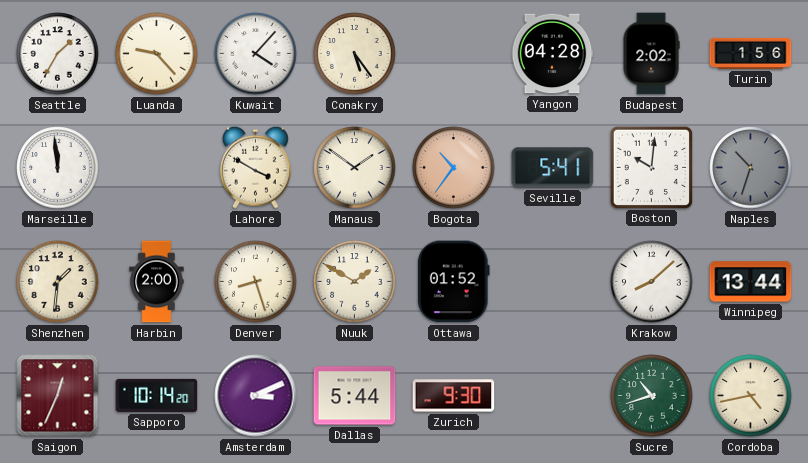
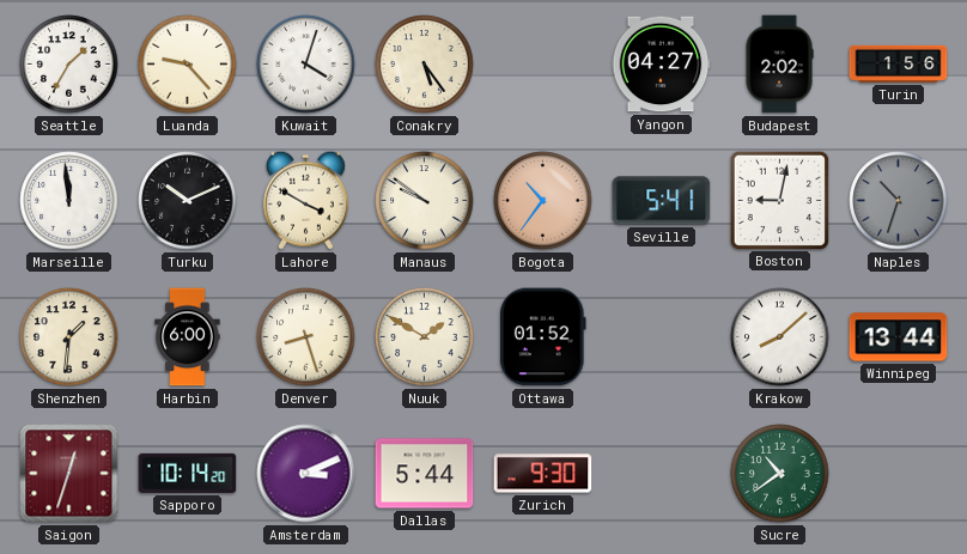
Kuwait: 4:07 -> 4:03 (306, 65)
Yangon: 04:28 -> 04:27 (661, 65)
Turku: none -> 10:11 (188, 201)
Manaus: 1:51 -> 9:51 (425, 201)
Boston: 10:01 -> 9:02 (779, 200)
Harbin: 2:00 -> 6:00 (188, 337)
Saigon: 12:34 -> 12:33 (69, 474)
Sucre: 10:42 -> 10:39 (780, 474)
Cordoba: 4:43 -> none (751, 396)
